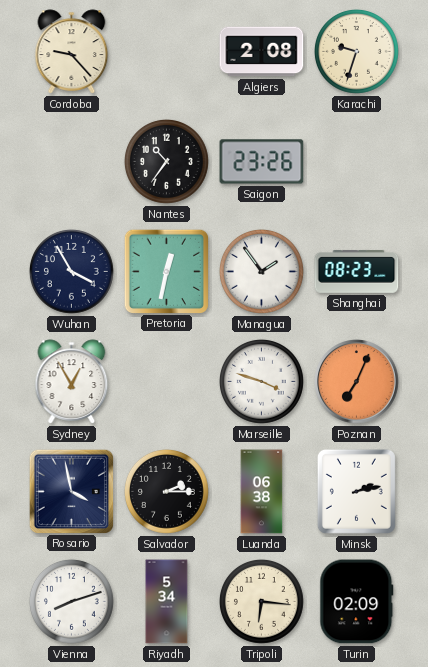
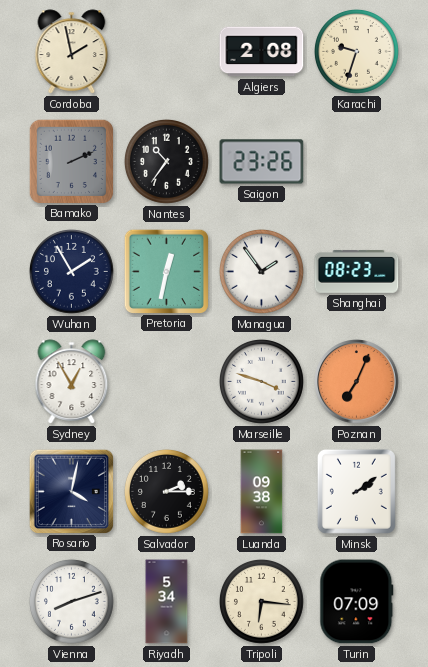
Cordoba: 9:23 -> 1:58 (72, 52)
Bamako: none -> 2:11 (71, 161)
Wuhan: 3:55 -> 1:55 (72, 272)
Rosario: 3:58 -> 4:02 (71, 491)
Luanda: 06:38 -> 09:38 (262, 492)
Minsk: 2:13 -> 2:09 (356, 491)
Turin: 02:09 -> 07:09 (357, 602)
